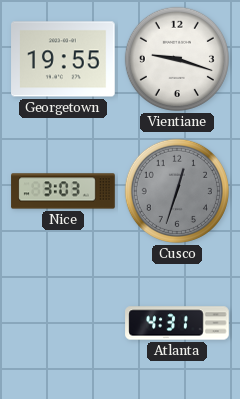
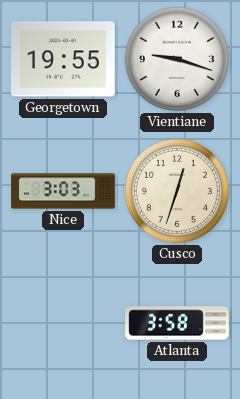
Cusco dial: grey -> cream (177, 191)
Atlanta: 4:31 -> 3:58 (177, 323)
